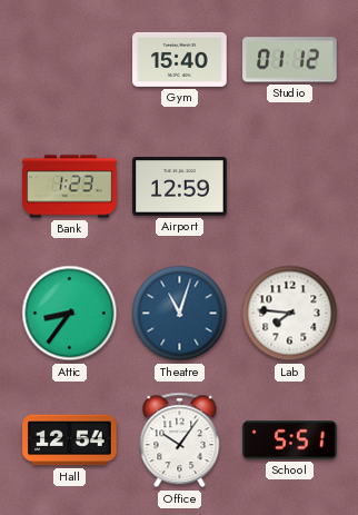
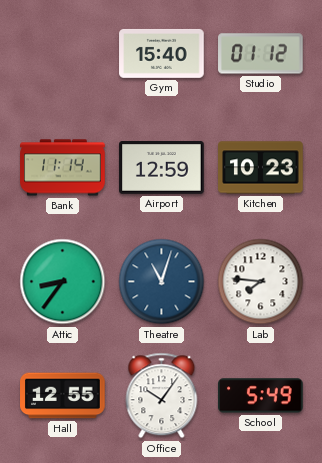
Bank: 1:23 -> 11:14 (63, 168)
Kitchen: none -> 10:23 (261, 168)
Hall: 12:54 -> 12:55 (63, 396)
School: 5:51 -> 5:49 (261, 396)
